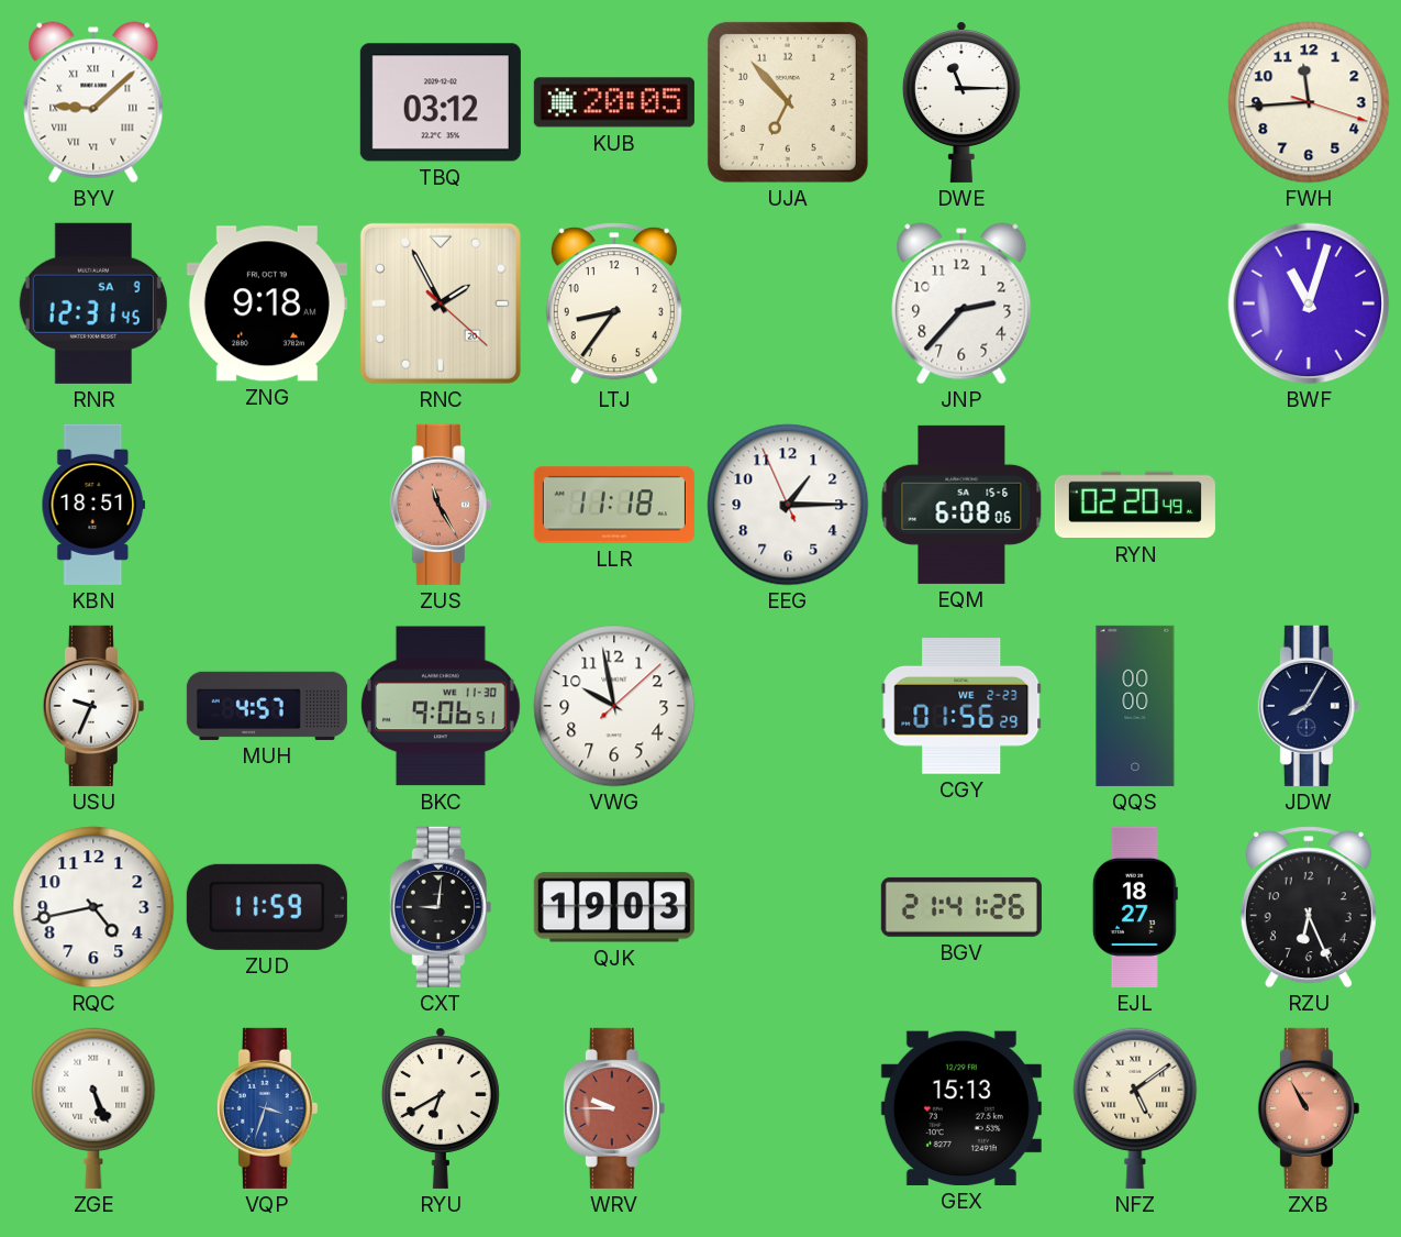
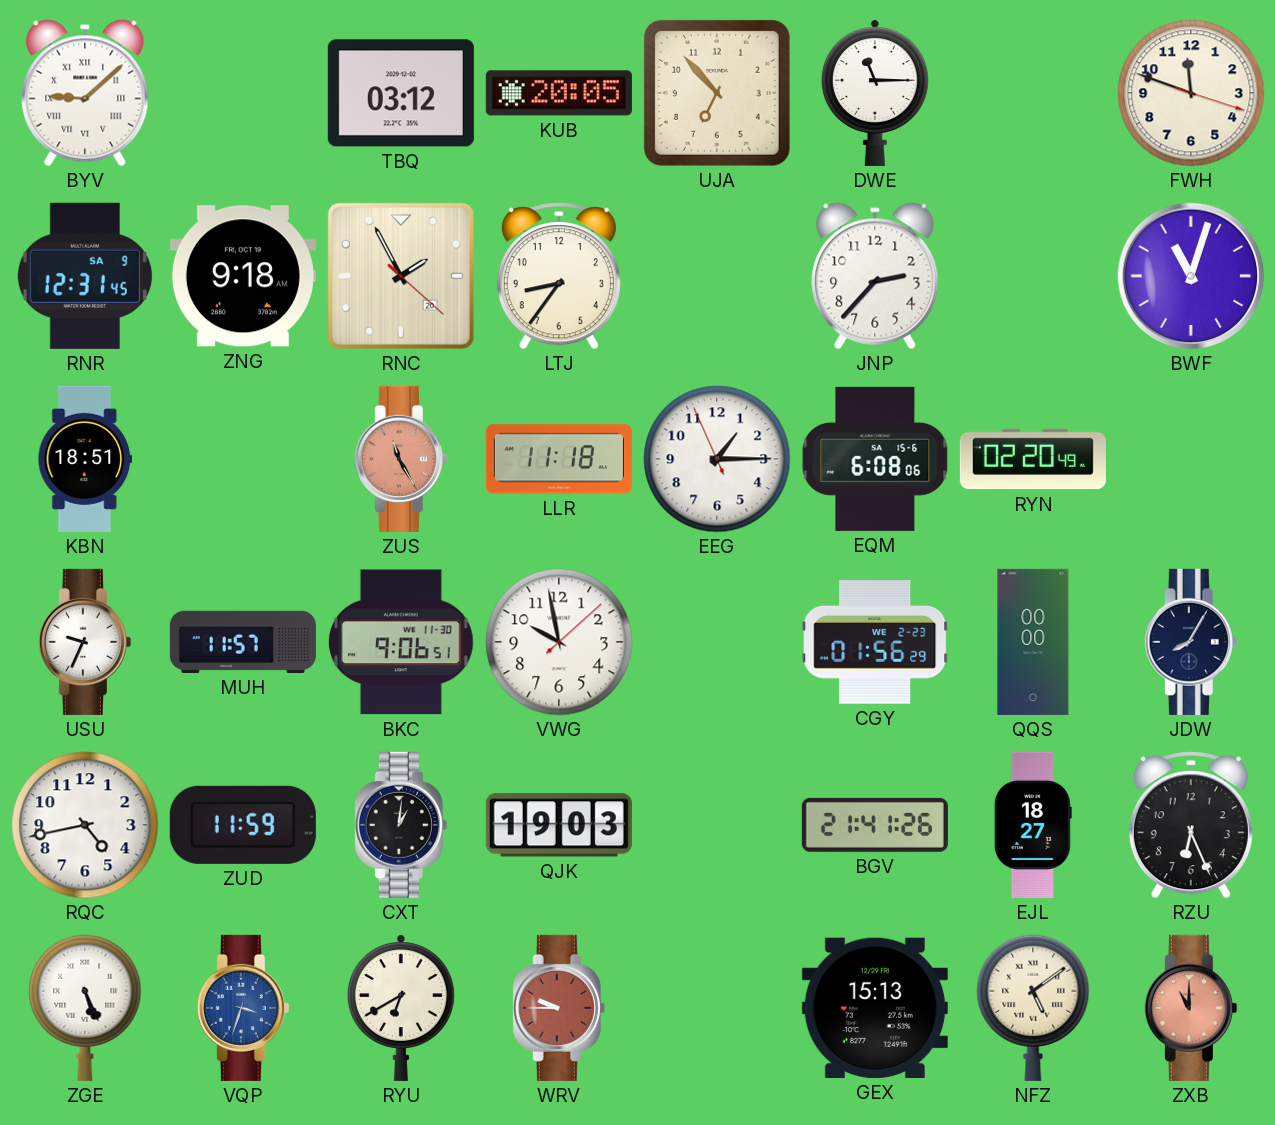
FWH: 11:44 -> 11:48 (1191, 93)
MUH: 4:57 -> 11:57 (243, 642)
CXT: 9:01 -> 1:01 (401, 825)
ZXB: 10:55 -> 11:00 (1191, 1008)
